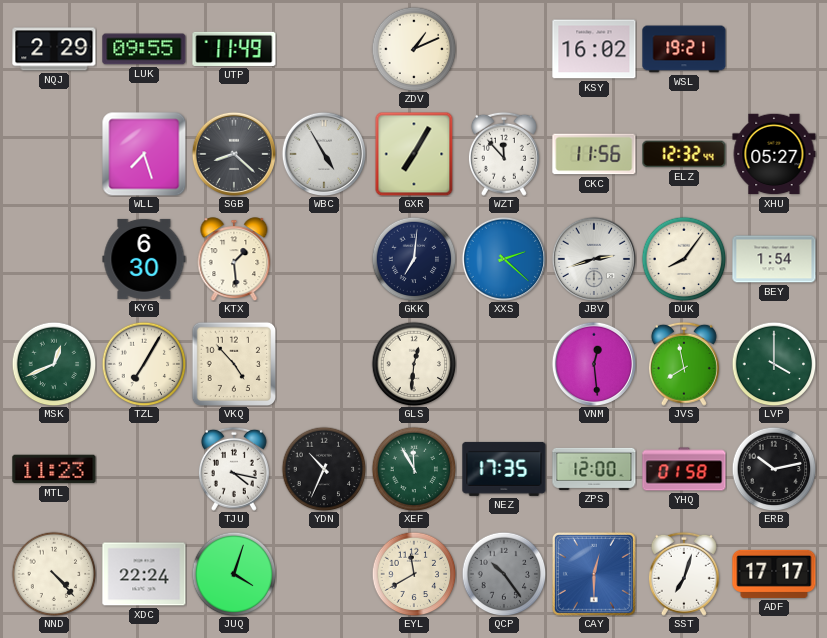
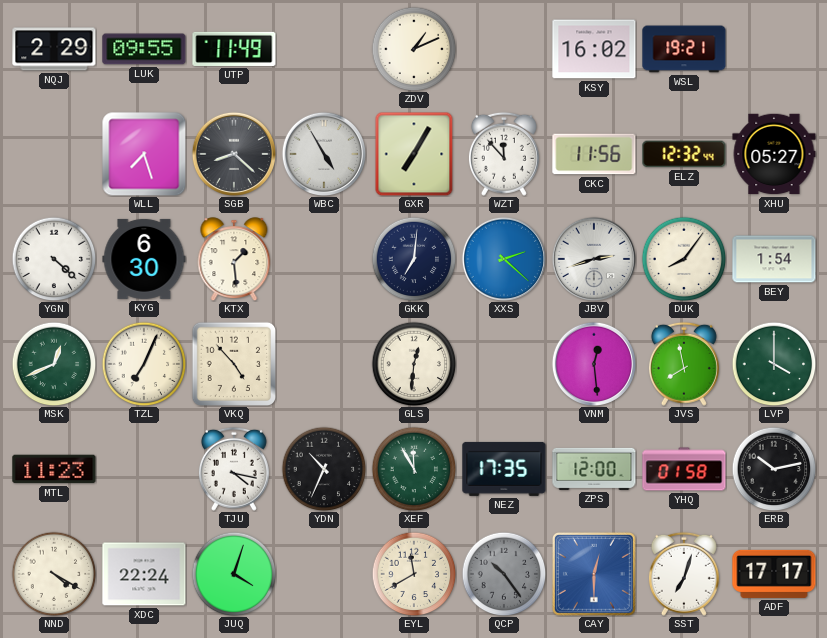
YGN: none -> 4:22 (54, 259)
TZL: 7:05 -> 7:04 (144, 364)
NND: 4:23 -> 4:20 (54, 574)
